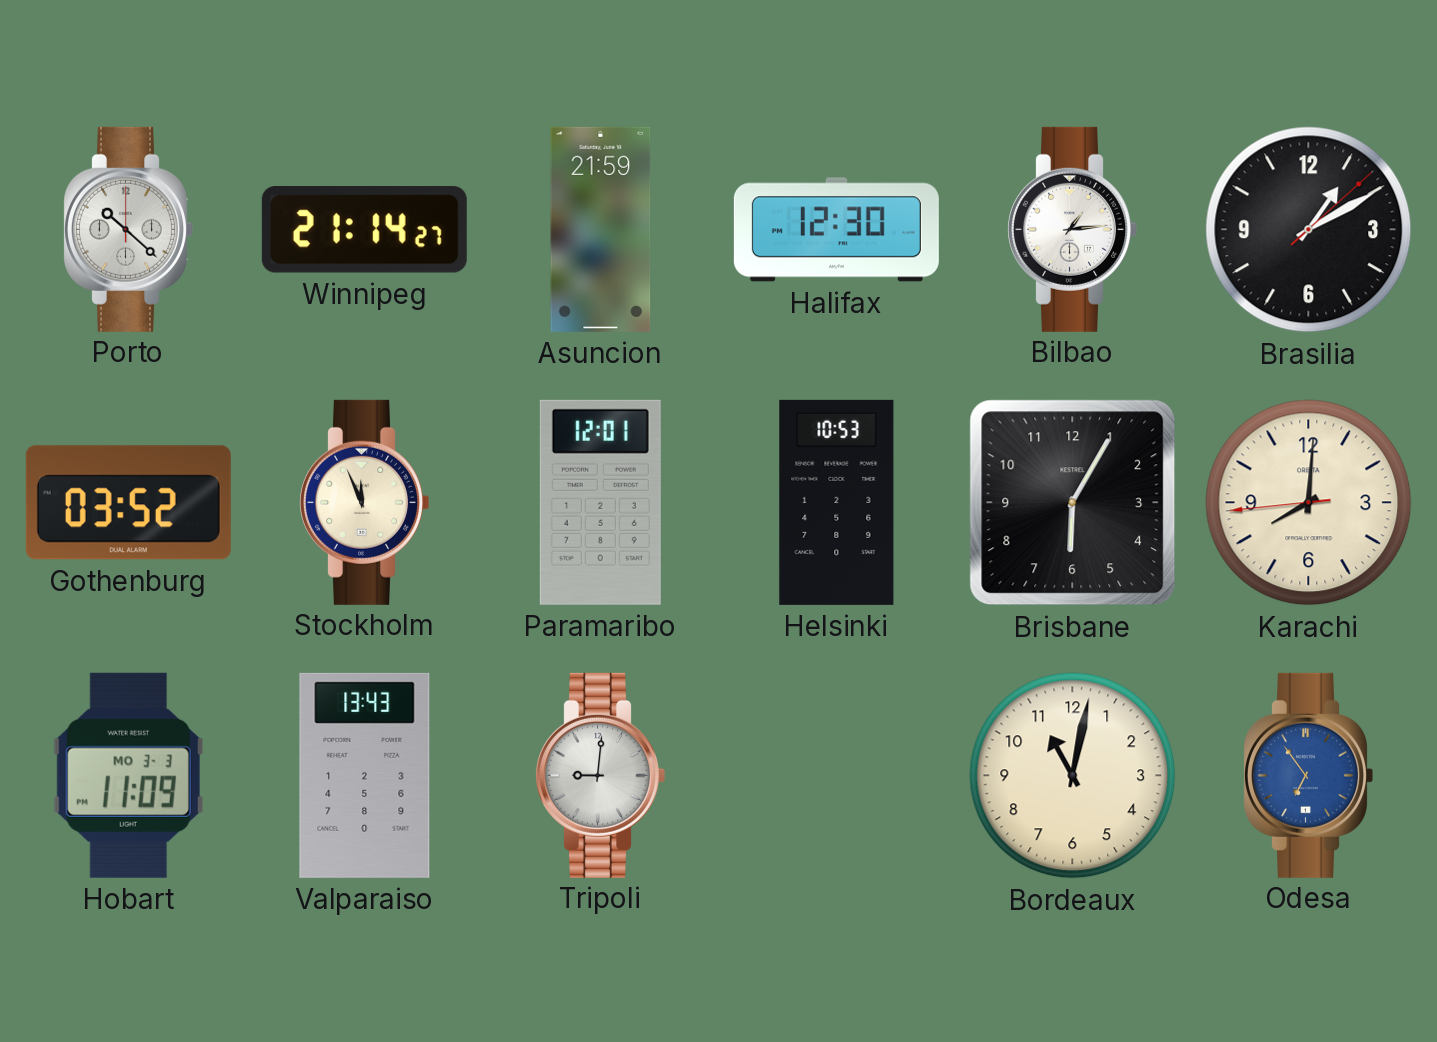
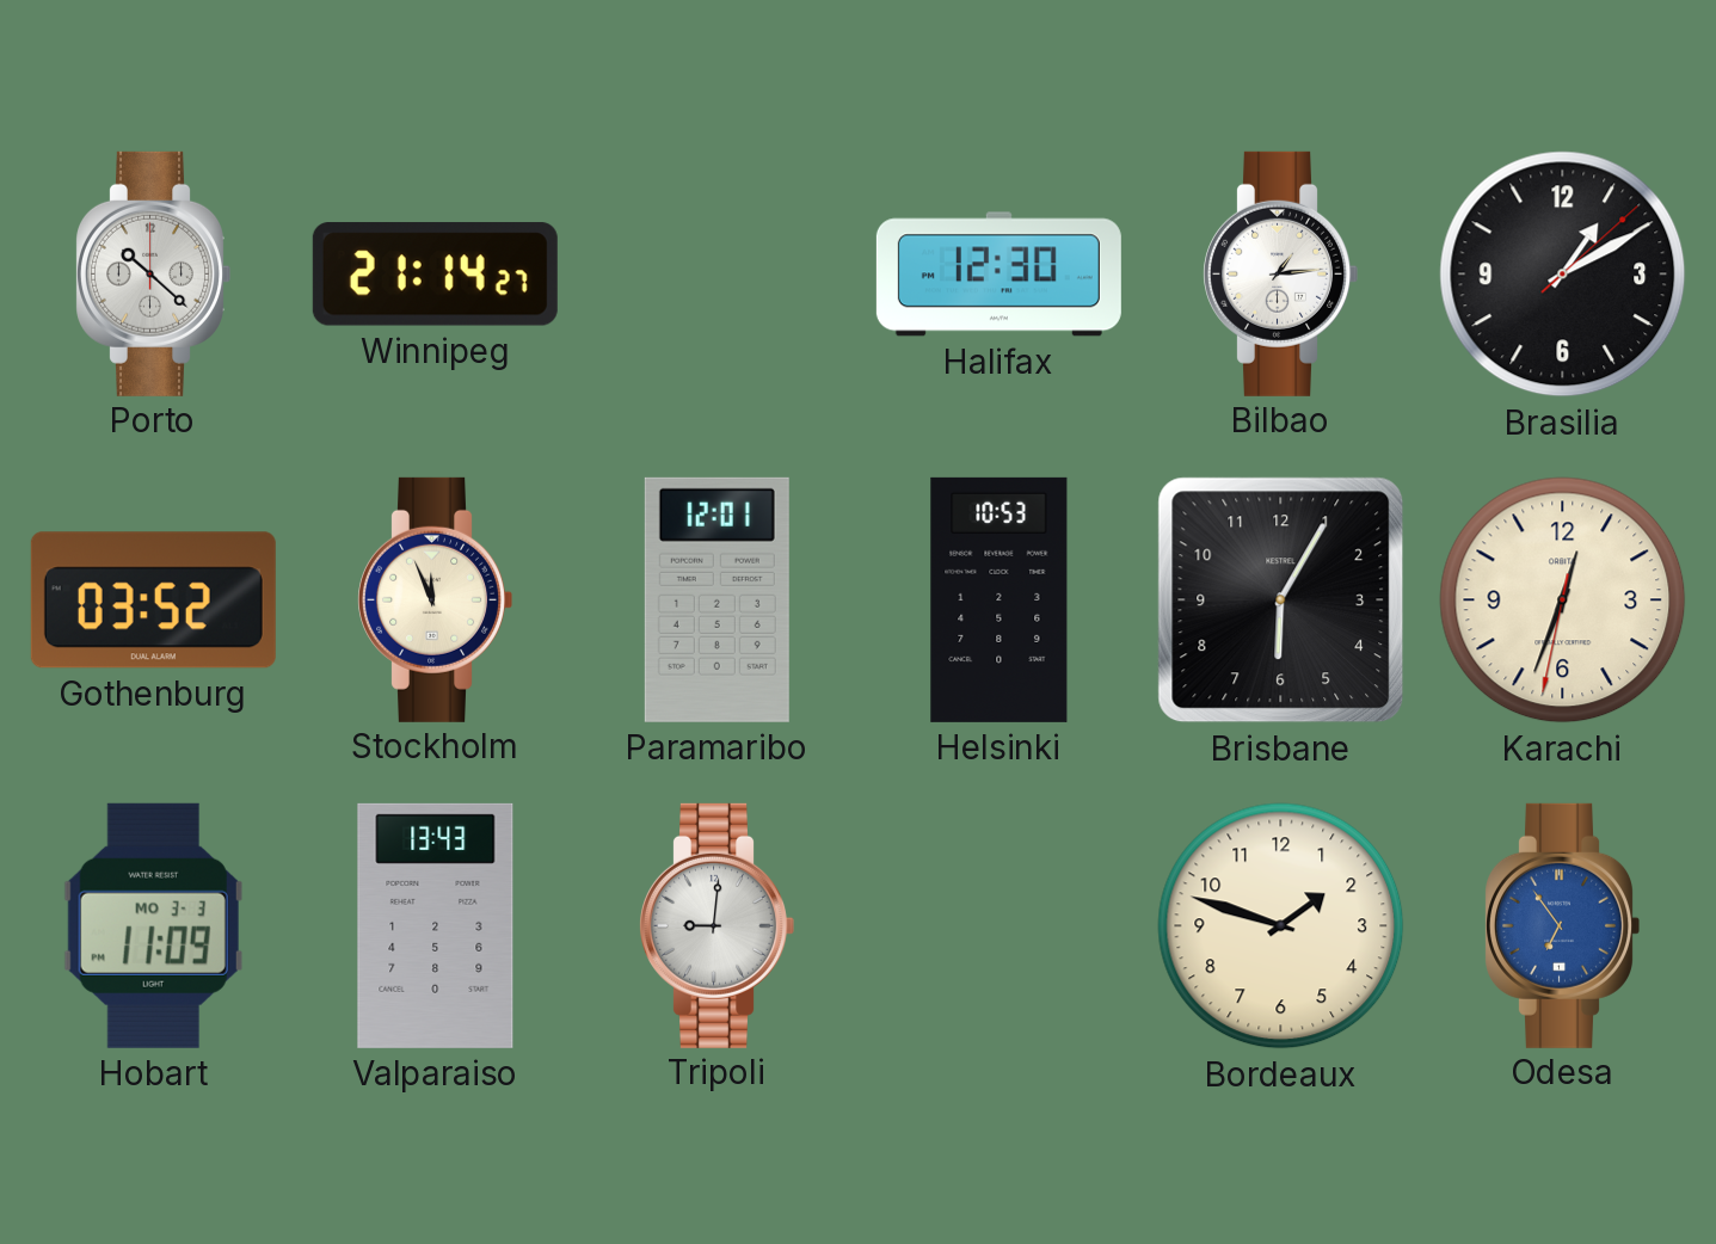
Asuncion: 21:59 -> none (601, 229)
Karachi: 8:00 -> 12:33 (1563, 601)
Bordeaux: 11:02 -> 1:48 (1281, 926)
